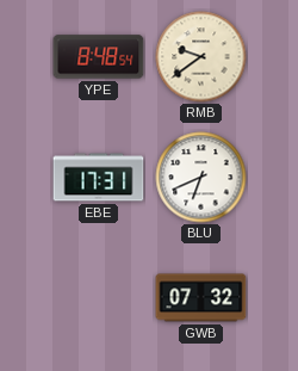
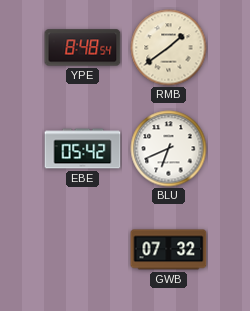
RMB: 9:39 -> 1:39 (169, 48)
EBE: 17:31 -> 05:42 (83, 149)
